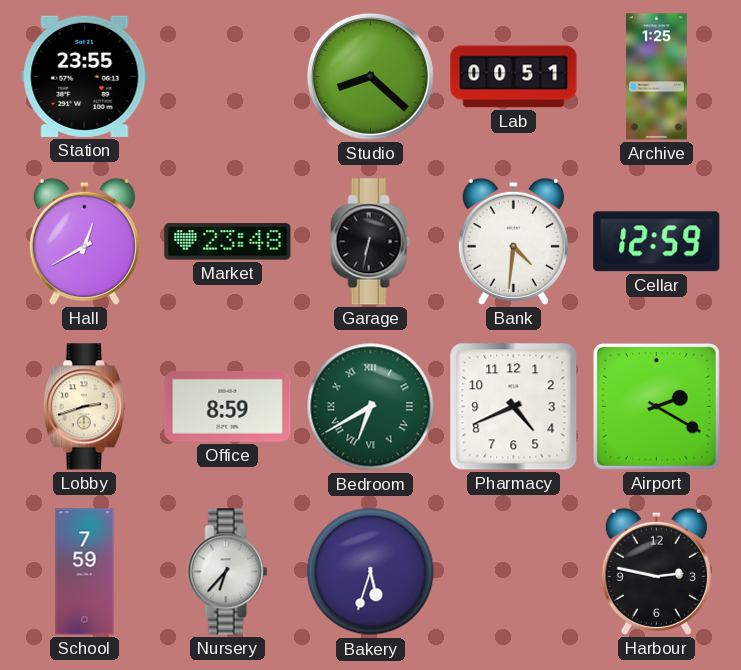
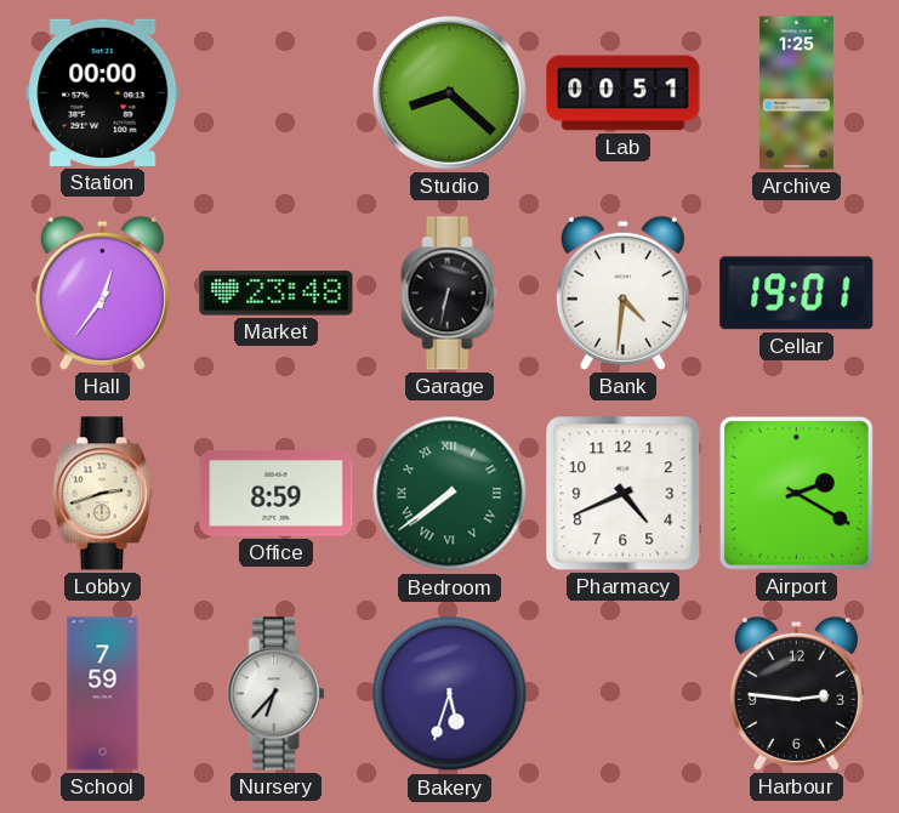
Station: 23:55 -> 00:00 (103, 92)
Hall: 12:40 -> 12:36 (102, 292)
Cellar: 12:59 -> 19:01 (797, 294)
Bedroom: 6:40 -> 7:39 (450, 494)
Harbour: 2:47 -> 2:46 (796, 693)
